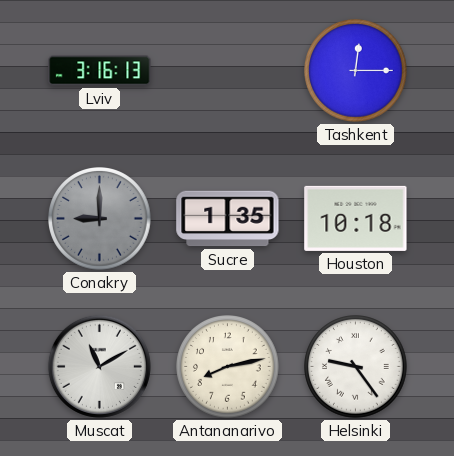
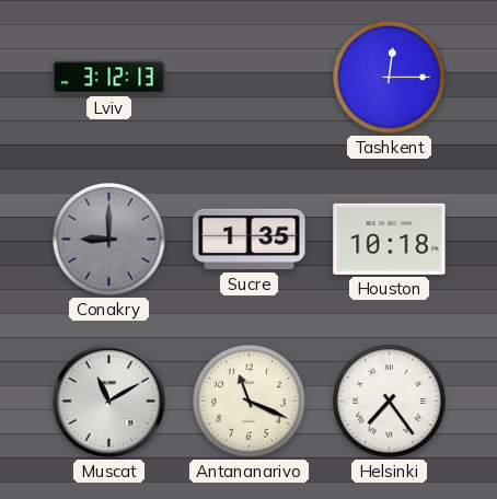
Lviv: 3:16 -> 3:12 (109, 78)
Antananarivo: 8:13 -> 11:19 (250, 402)
Helsinki: 9:24 -> 7:24 (390, 402)
